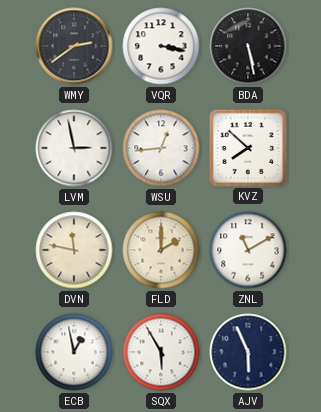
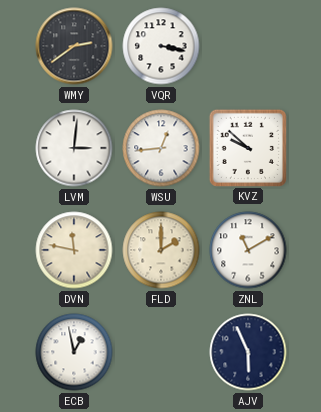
BDA: 5:28 -> none (248, 46)
LVM: 2:58 -> 3:01 (74, 148)
KVZ: 7:52 -> 9:52 (247, 147)
SQX: 5:55 -> none (161, 352)
